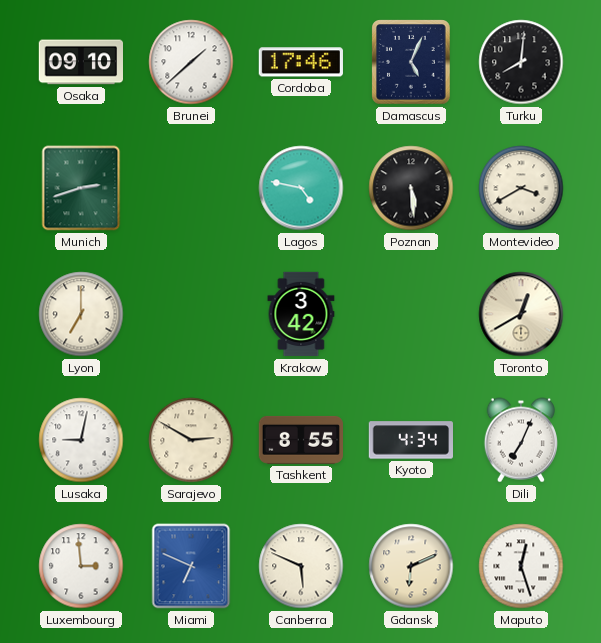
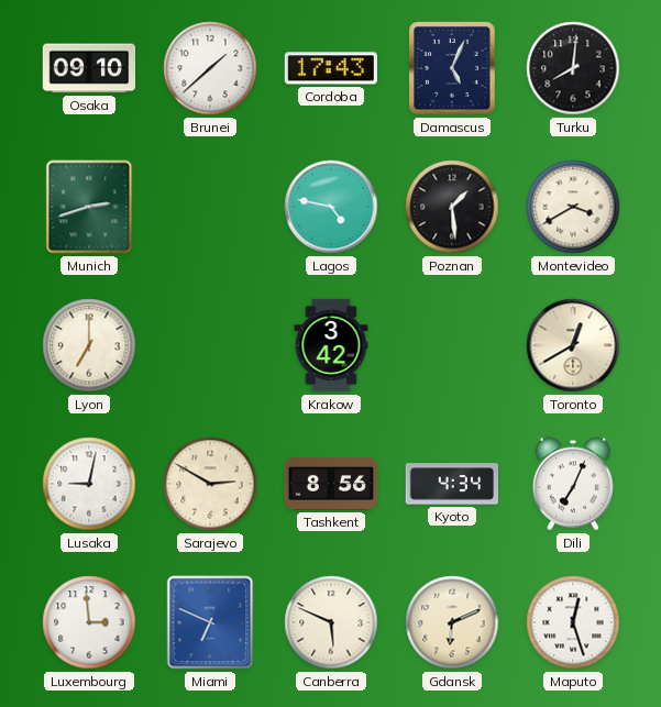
Cordoba: 17:46 -> 17:43 (331, 68)
Poznan: 5:29 -> 1:29 (452, 207)
Tashkent: 8:55 -> 8:56 (330, 484)
